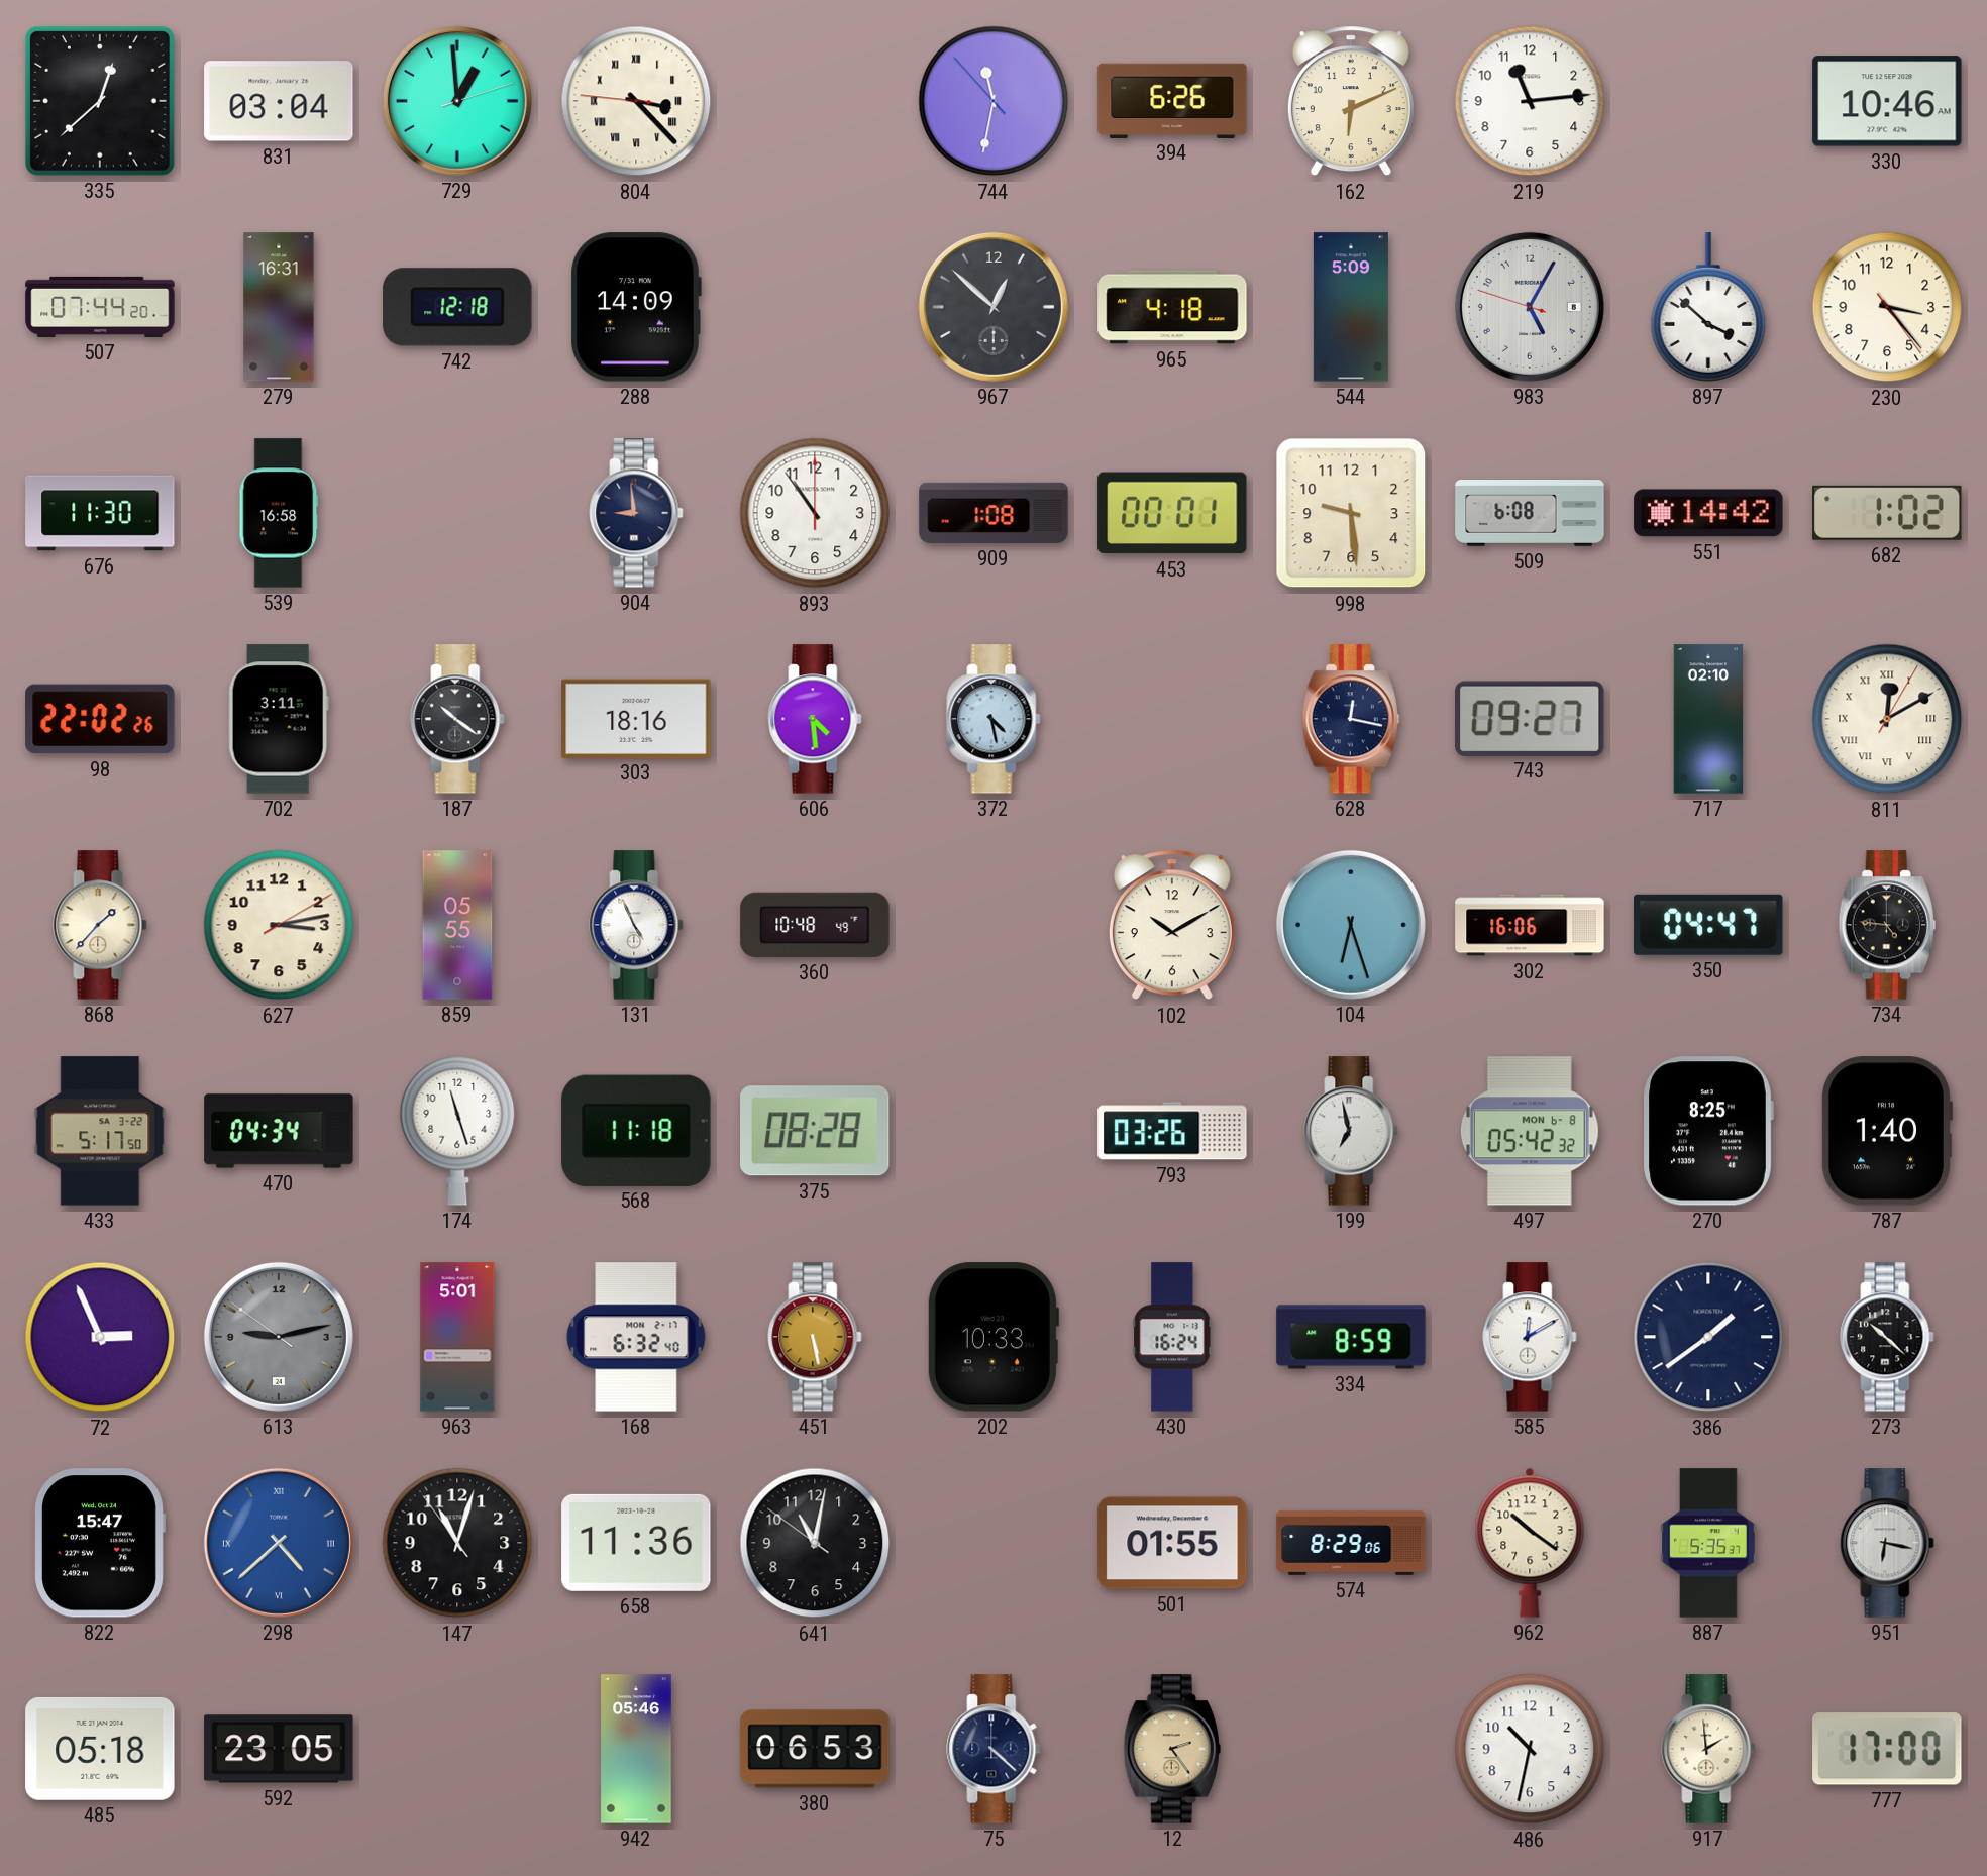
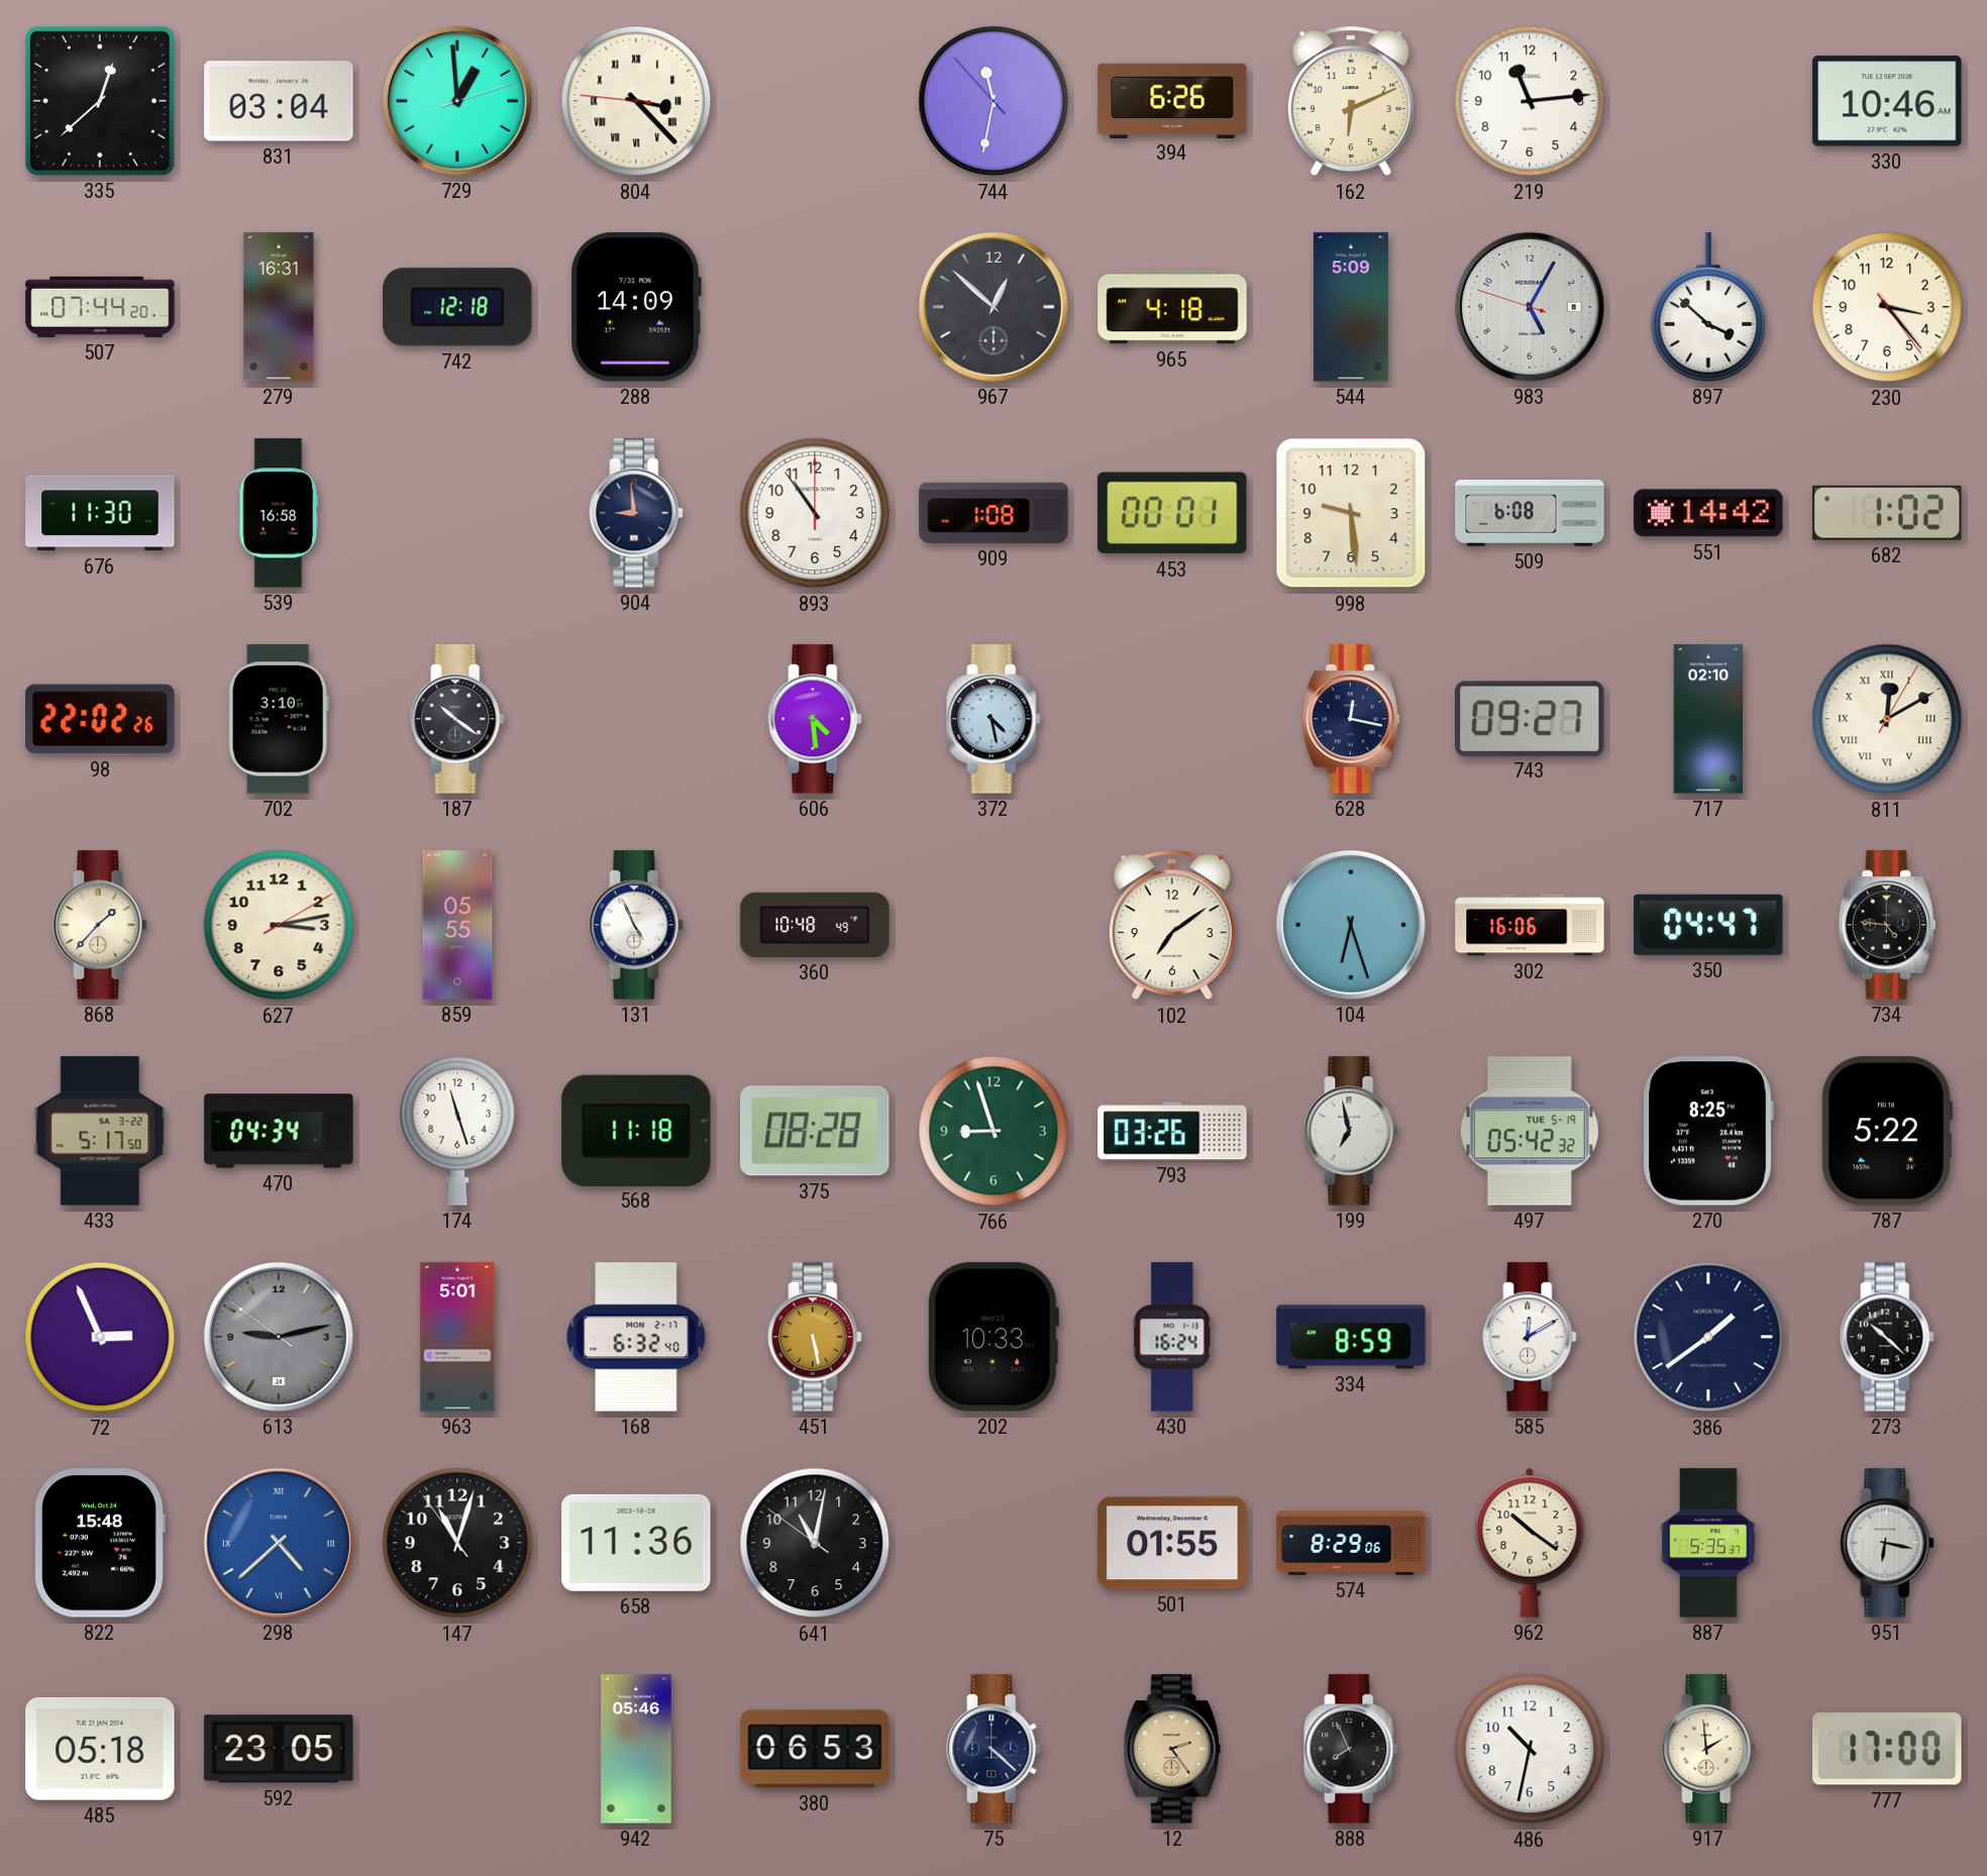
702: 3:11 -> 3:10 (279, 719)
303: 18:16 -> none (636, 718)
102: 10:10 -> 7:09 (1172, 925)
766: none -> 8:57 (994, 1131)
497 date: MON 6-8 -> TUE 5-19 (1530, 1131)
787: 1:40 -> 5:22 (1886, 1131)
822: 15:47 -> 15:48 (100, 1543)
888: none -> 7:56 (1351, 1749)
